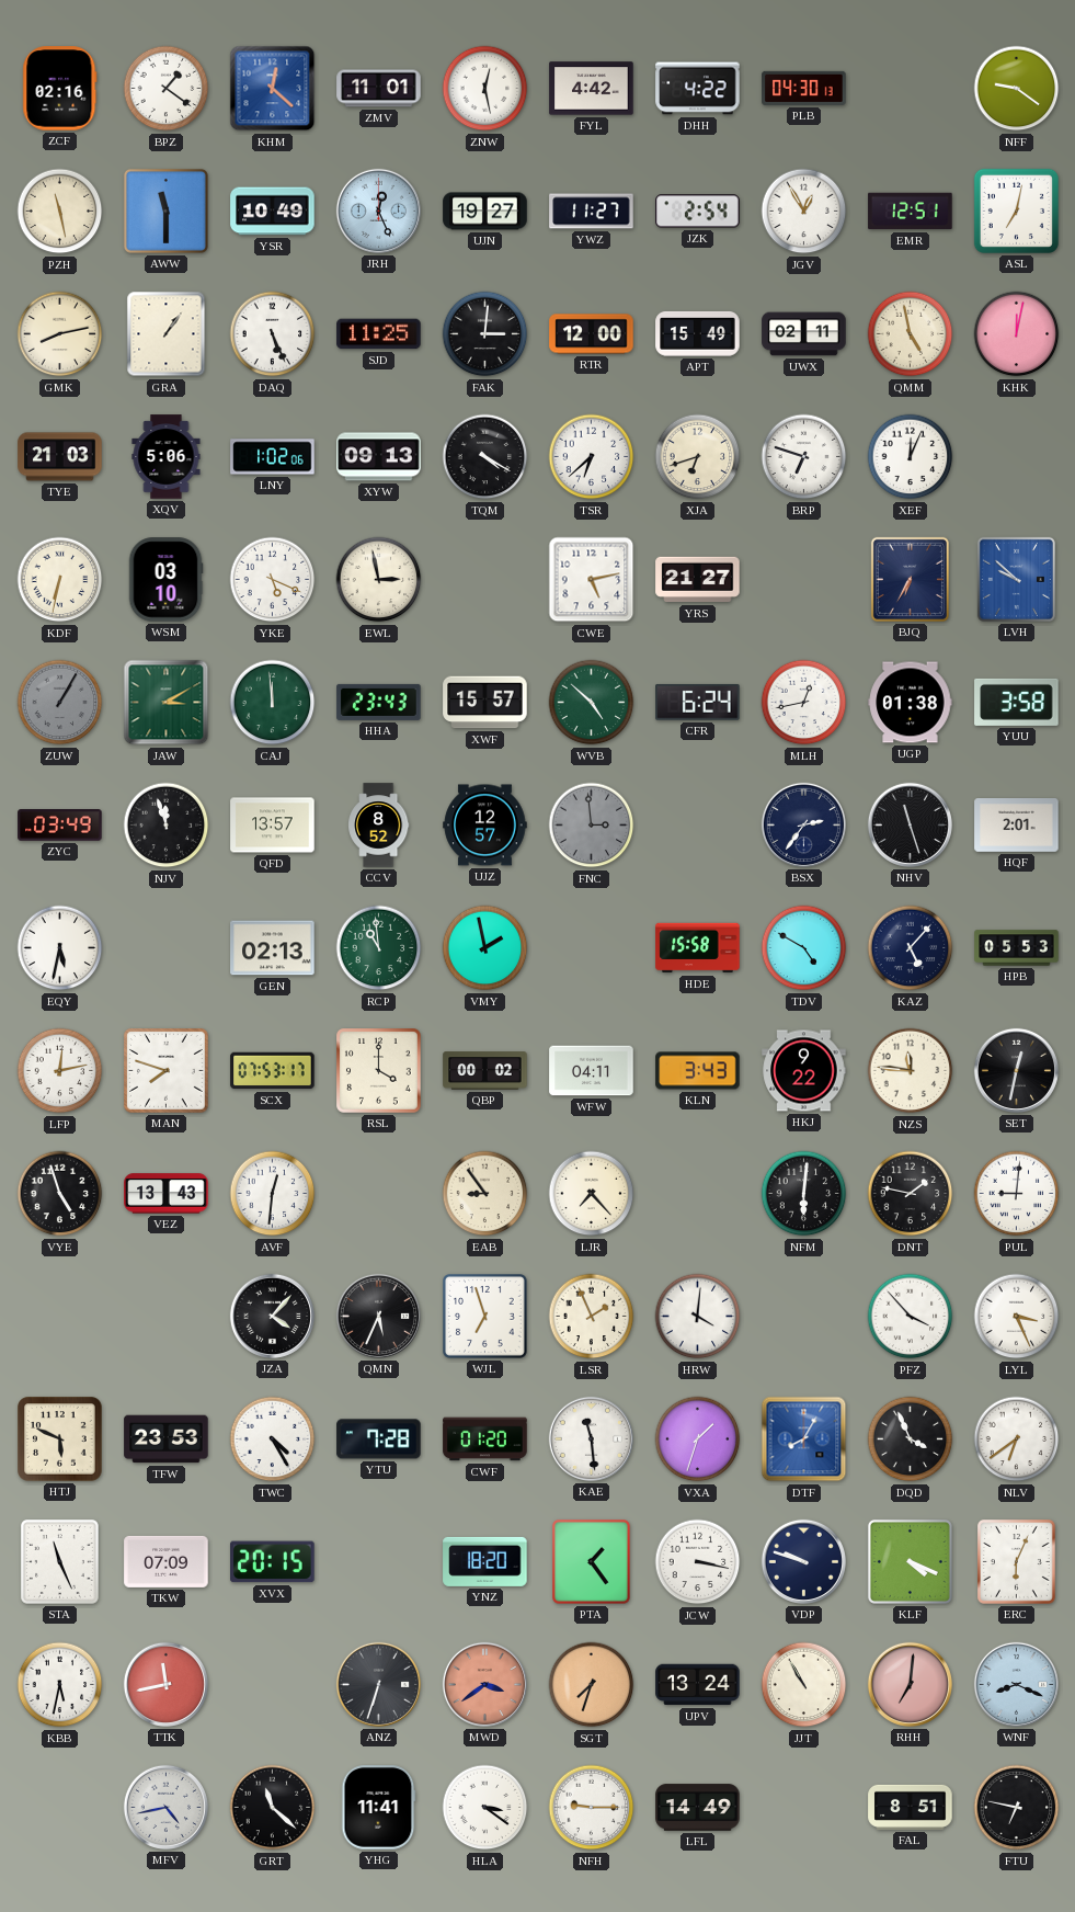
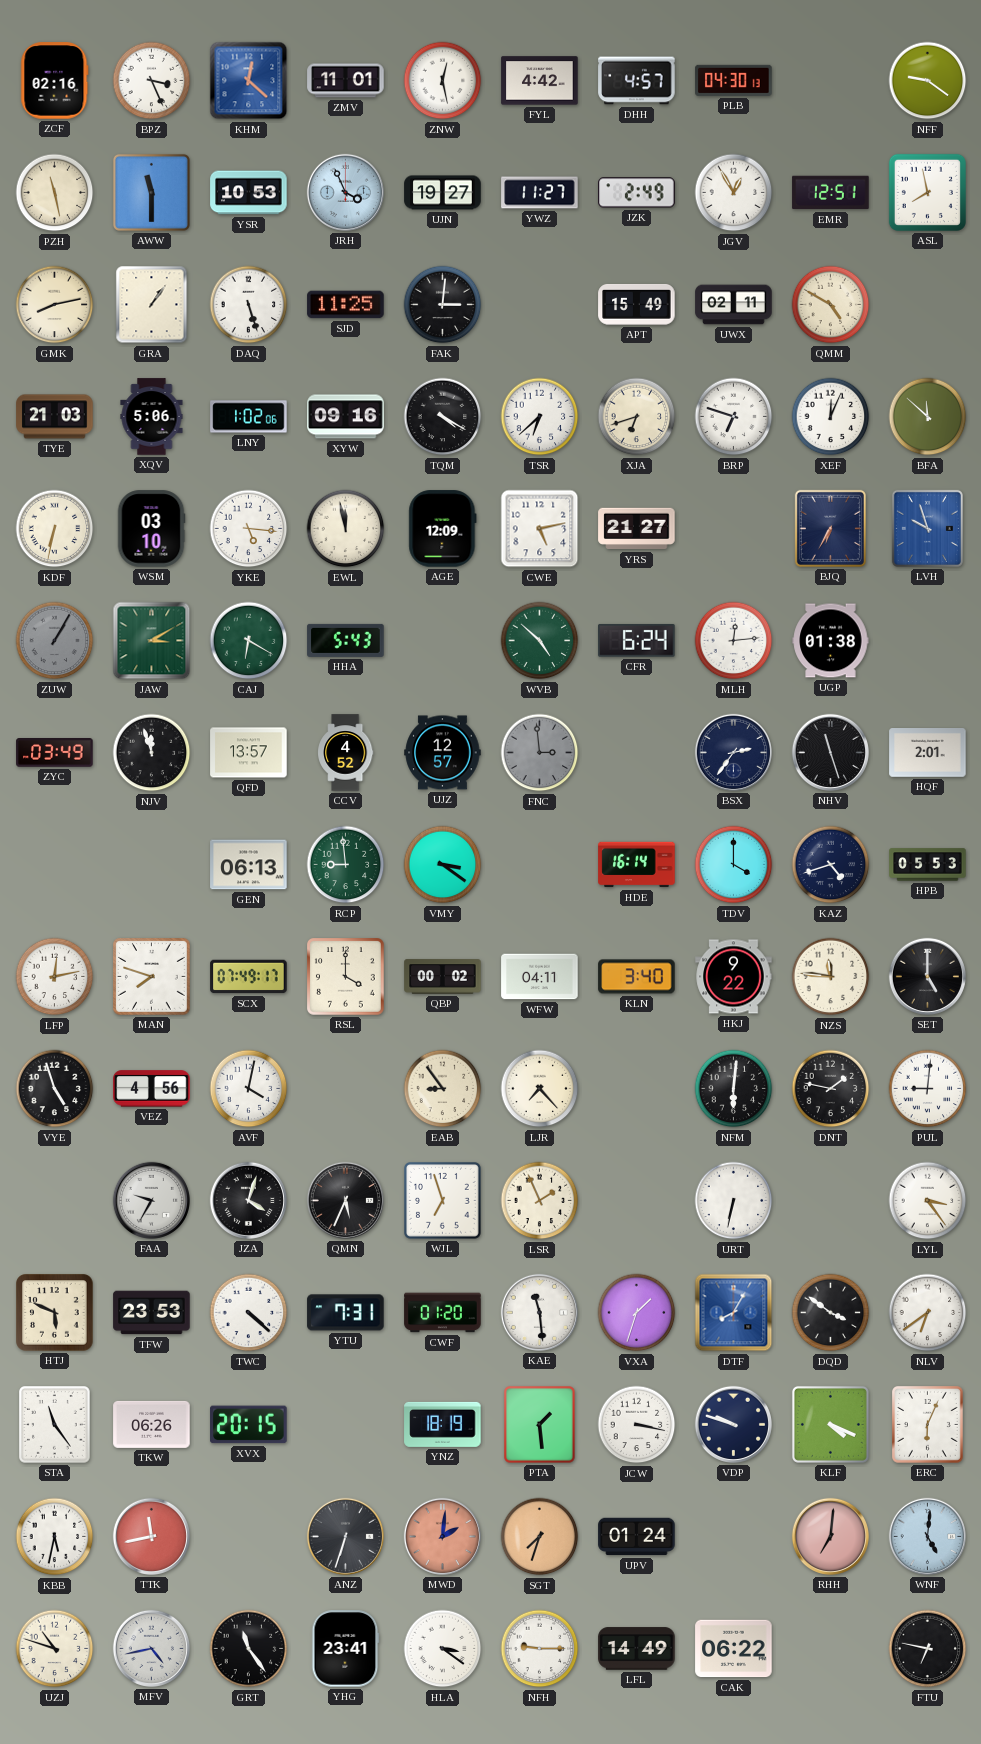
BPZ: 1:21 -> 3:26 (152, 81)
DHH: 4:22 -> 4:57 (637, 81)
YSR: 10:49 -> 10:53 (249, 193)
JRH: 12:26 -> 3:56 (345, 192)
JZK: 2:54 -> 2:49 (637, 193)
ASL: 7:02 -> 7:58 (927, 192)
DAQ: 5:26 -> 5:27 (249, 305)
RTR: 12:00 -> none (592, 334)
QMM: 4:58 -> 4:50 (831, 305)
KHK: 12:02 -> none (1017, 334)
XYW: 09:13 -> 09:16 (346, 417)
BFA: none -> 11:52 (928, 417)
YKE: 5:19 -> 5:16 (249, 529)
EWL: 2:58 -> 11:58 (346, 529)
AGE: none -> 12:09 (443, 529)
LVH: 9:52 -> 9:57 (927, 528)
CAJ: 11:59 -> 6:20 (249, 641)
HHA: 23:43 -> 5:43 (346, 640)
XWF: 15:57 -> none (485, 703)
MLH: 12:43 -> 12:14 (734, 641)
YUU: 3:58 -> none (1017, 702)
CCV: 8:52 -> 4:52 (346, 753)
EQY: 5:32 -> none (60, 948)
GEN: 02:13 -> 06:13 (249, 865)
RCP: 10:59 -> 8:59 (346, 865)
VMY: 1:58 -> 3:21 (443, 865)
HDE: 15:58 -> 16:14 (637, 865)
TDV: 4:50 -> 4:00 (734, 865)
KAZ: 5:07 -> 4:42 (831, 865)
SCX: 07:53 -> 07:49 (249, 977)
KLN: 3:43 -> 3:40 (637, 977)
SET: 12:32 -> 5:00 (927, 976)
VEZ: 13:43 -> 4:56 (152, 1089)
AVF: 12:31 -> 4:02 (249, 1089)
FAA: none -> 9:35 (151, 1200)
JZA: 4:07 -> 4:03 (248, 1200)
HRW: 4:01 -> none (698, 1317)
URT: none -> 6:32 (734, 1201)
PFZ: 3:53 -> none (911, 1317)
LYL: 3:26 -> 3:24 (928, 1201)
TWC: 4:25 -> 4:22 (249, 1313)
YTU: 7:28 -> 7:31 (346, 1313)
DQD: 3:56 -> 3:51 (831, 1313)
STA: 11:26 -> 11:24 (55, 1425)
TKW: 07:09 -> 06:26 (152, 1424)
YNZ: 18:20 -> 18:19 (443, 1424)
PTA: 1:24 -> 1:29 (540, 1425)
MWD: 3:39 -> 2:01 (442, 1536)
UPV: 13:24 -> 01:24 (637, 1537)
JJT: 10:55 -> none (804, 1685)
WNF: 8:19 -> 5:01 (927, 1536)
UZJ: none -> 10:48 (55, 1649)
GRT: 11:22 -> 11:24 (249, 1649)
YHG: 11:41 -> 23:41 (345, 1649)
CAK: none -> 06:22 (734, 1649)
FAL: 8:51 -> none (911, 1807)
